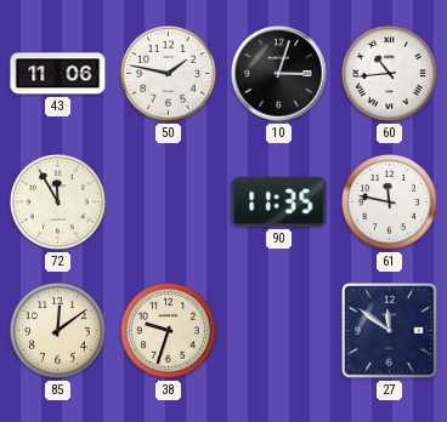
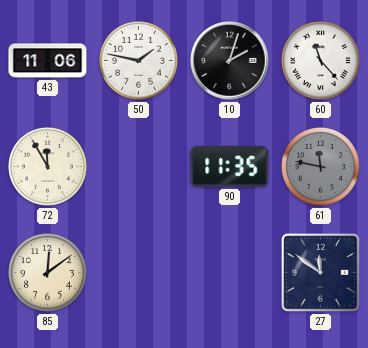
10: 3:03 -> 2:03 (230, 61)
60: 10:44 -> 11:23 (321, 61)
61 dial: white -> grey (321, 167)
38: 9:33 -> none (169, 331)
